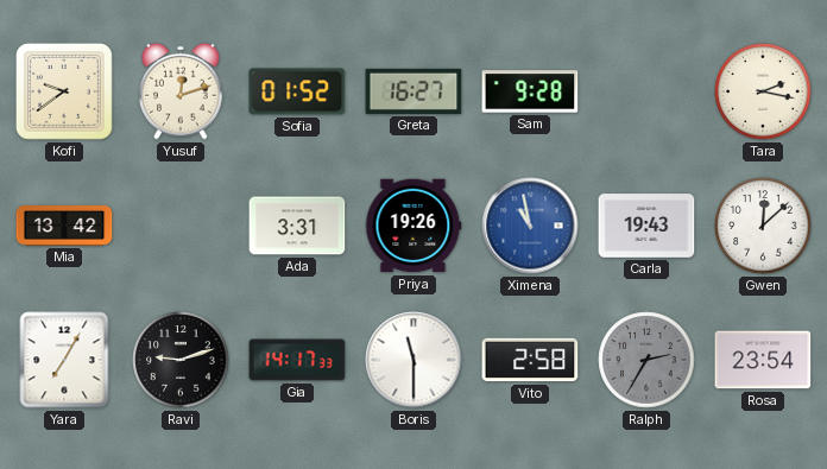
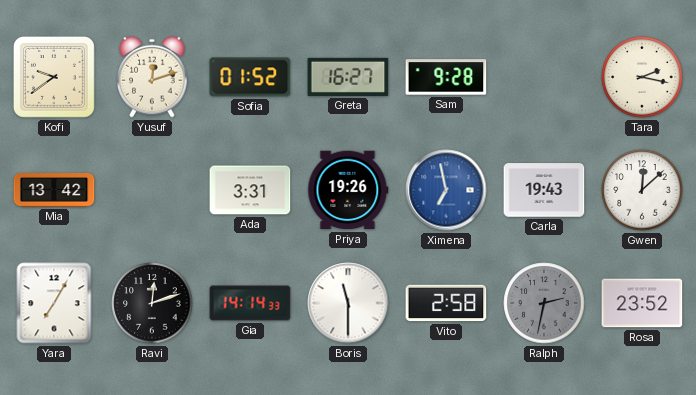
Ximena: 10:58 -> 6:58 (446, 190)
Ravi: 9:12 -> 12:12 (152, 303)
Gia: 14:17 -> 14:14 (250, 303)
Ralph: 2:35 -> 2:32 (544, 303)
Rosa: 23:54 -> 23:52 (642, 303)
